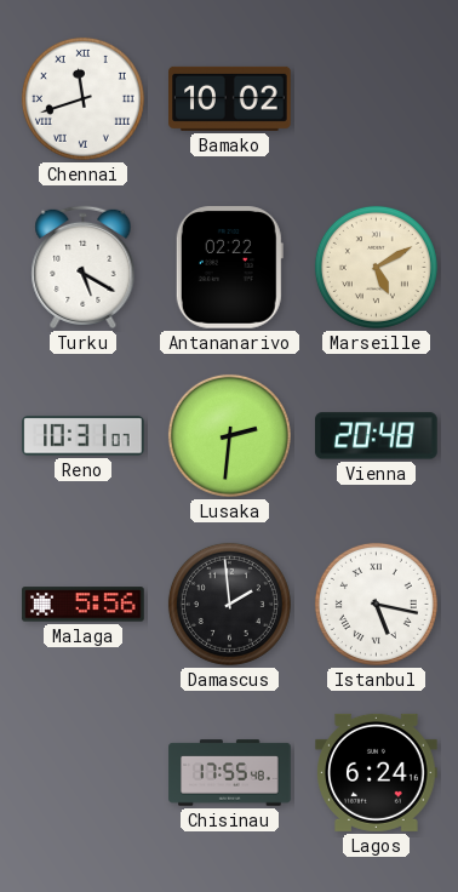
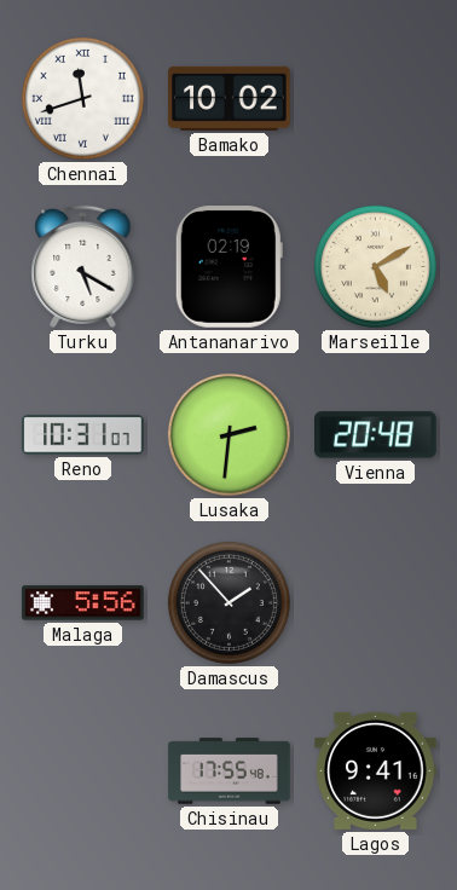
Antananarivo: 02:22 -> 02:19 (228, 267)
Damascus: 1:59 -> 1:53 (228, 602)
Istanbul: 5:17 -> none (376, 604)
Lagos: 6:24 -> 9:41 (376, 770)
